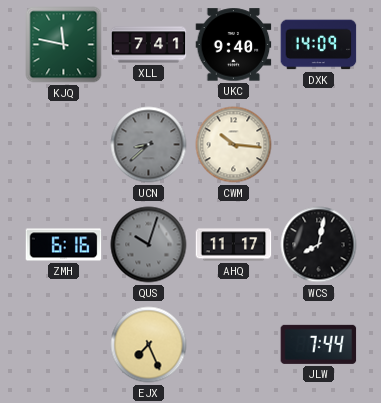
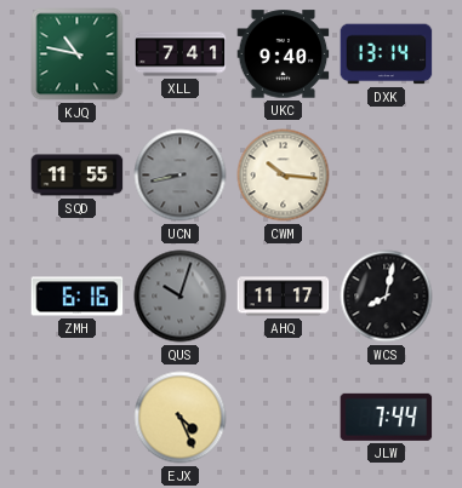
KJQ: 11:47 -> 10:47 (78, 54)
DXK: 14:09 -> 13:14 (387, 54)
SQD: none -> 11:55 (78, 176)
UCN: 8:38 -> 8:43 (181, 176)
EJX: 7:26 -> 4:26 (181, 418)
